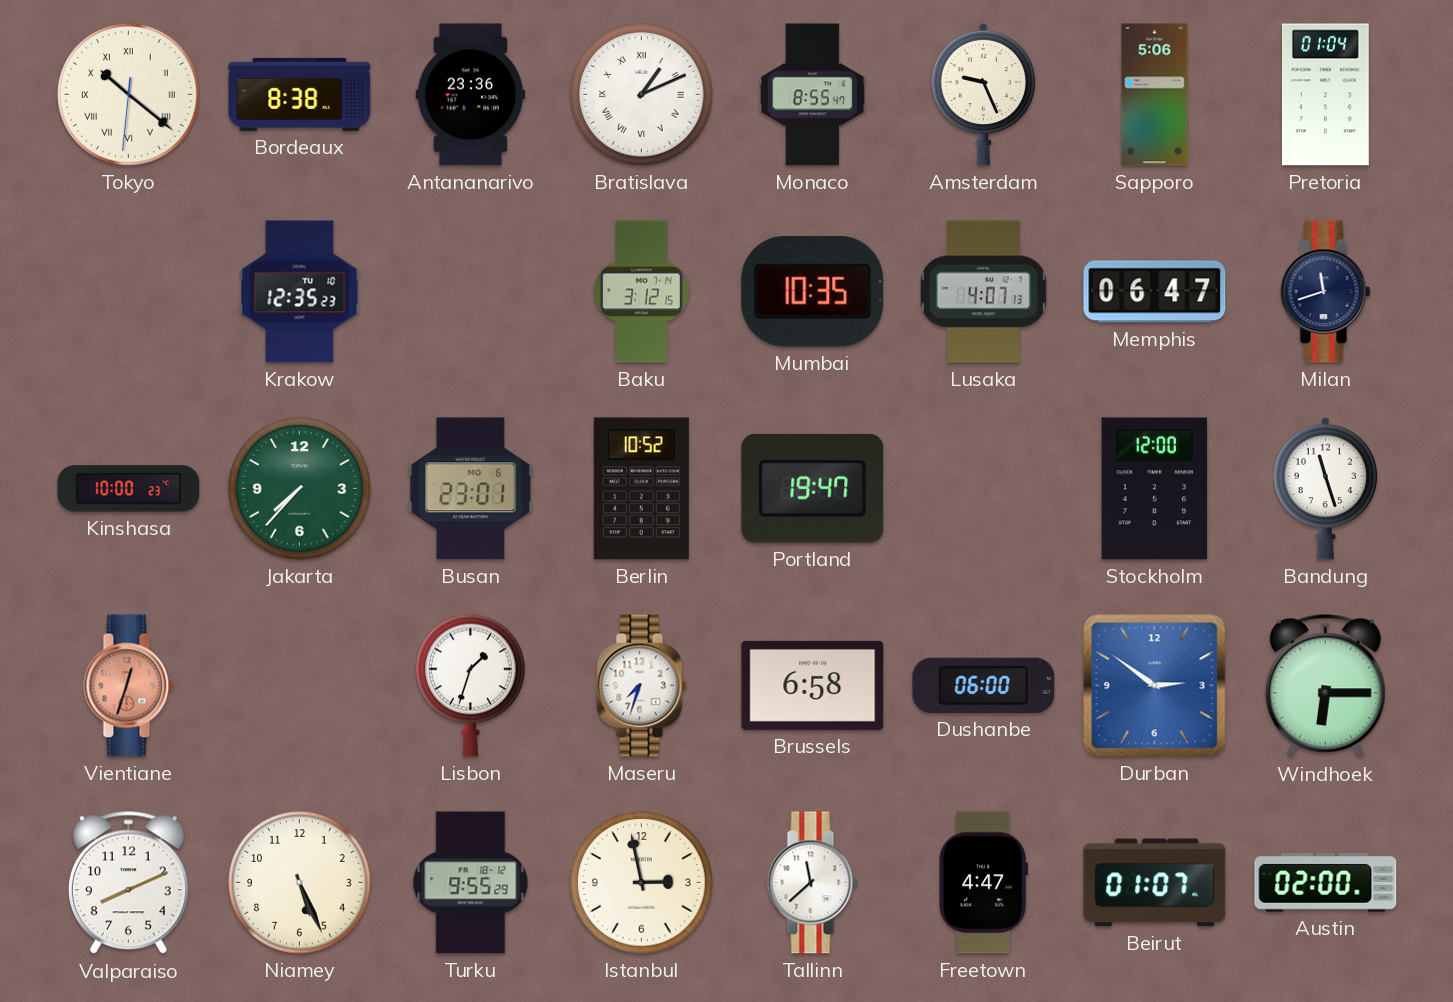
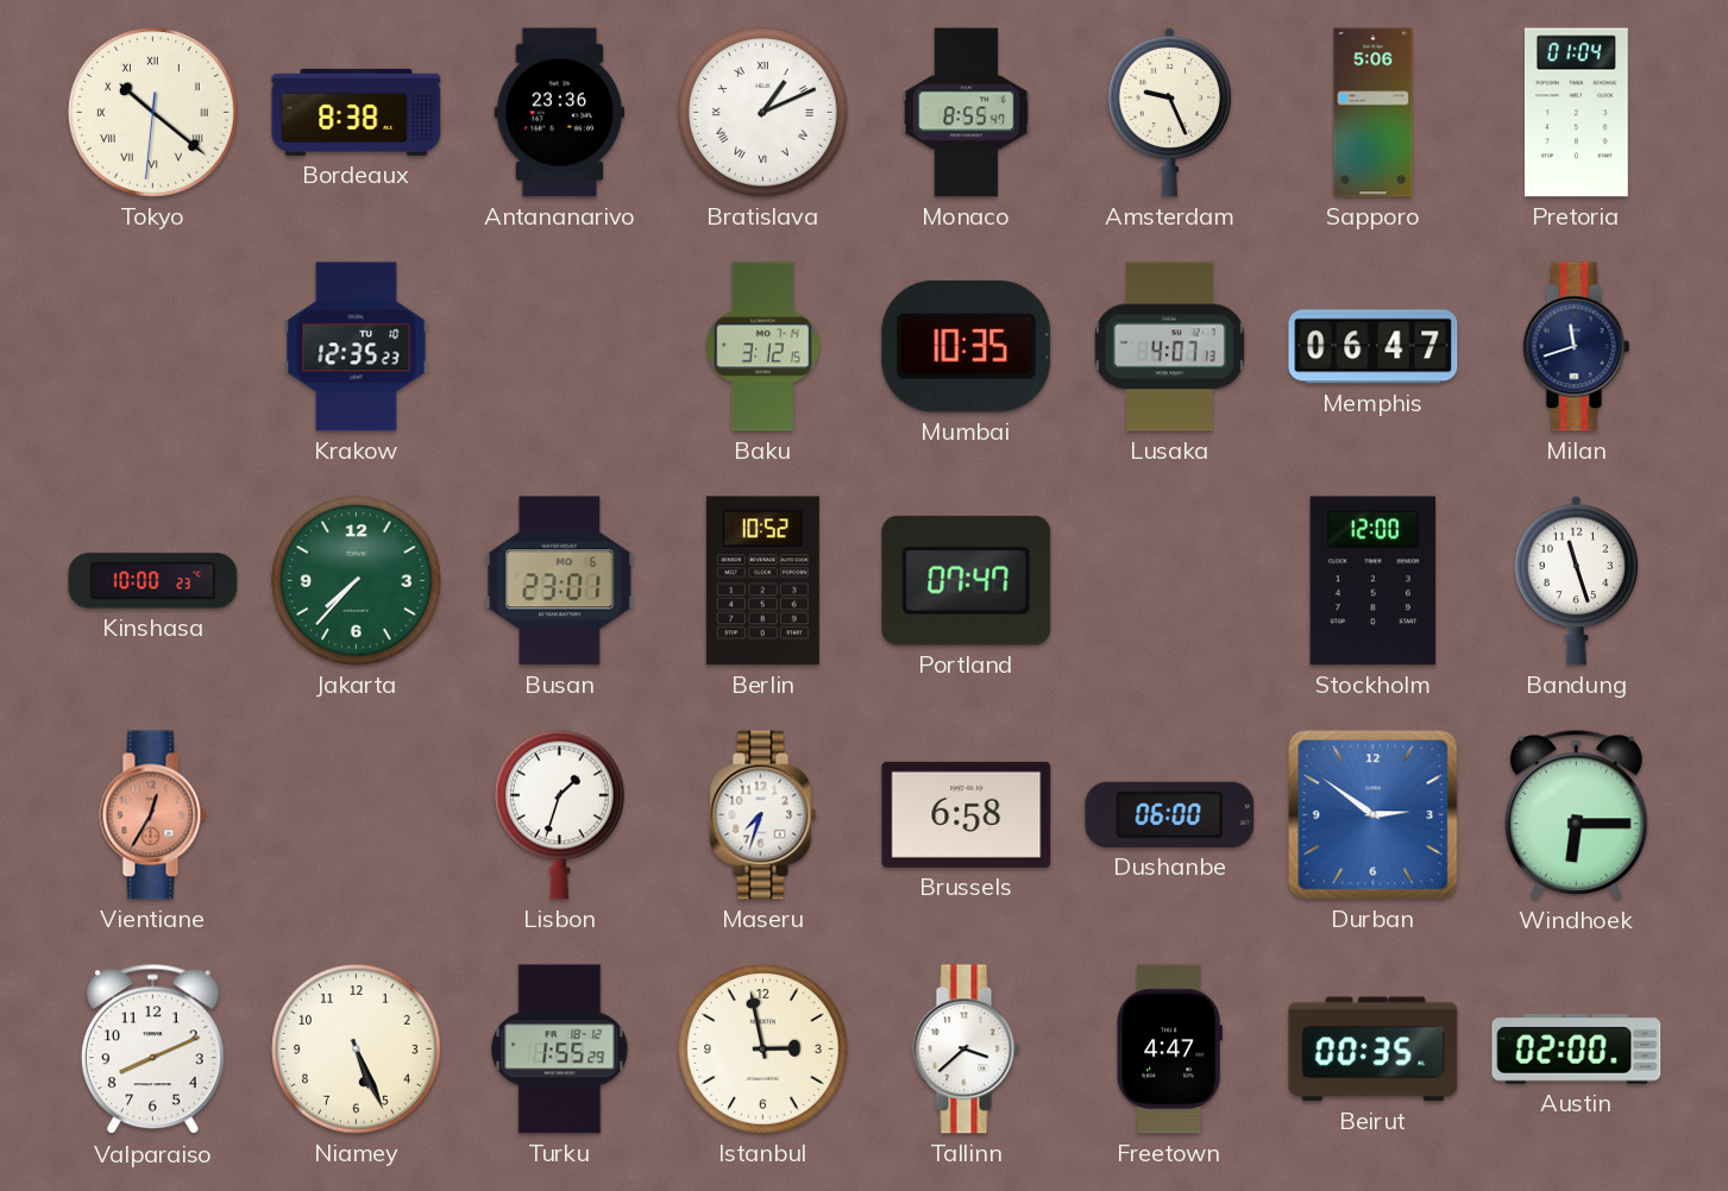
Portland: 19:47 -> 07:47 (967, 580)
Vientiane: 12:33 -> 12:35 (153, 815)
Turku: 9:55 -> 1:55 (560, 1050)
Tallinn: 11:38 -> 3:38 (967, 1050)
Beirut: 01:07 -> 00:35 (1374, 1050)
